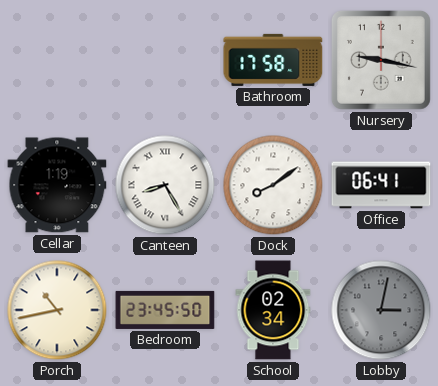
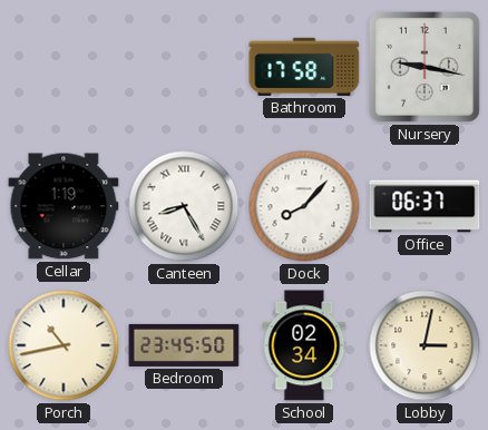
Dock: 8:09 -> 8:07 (304, 206)
Office: 06:41 -> 06:37 (424, 206)
Lobby dial: grey -> cream (424, 345)
